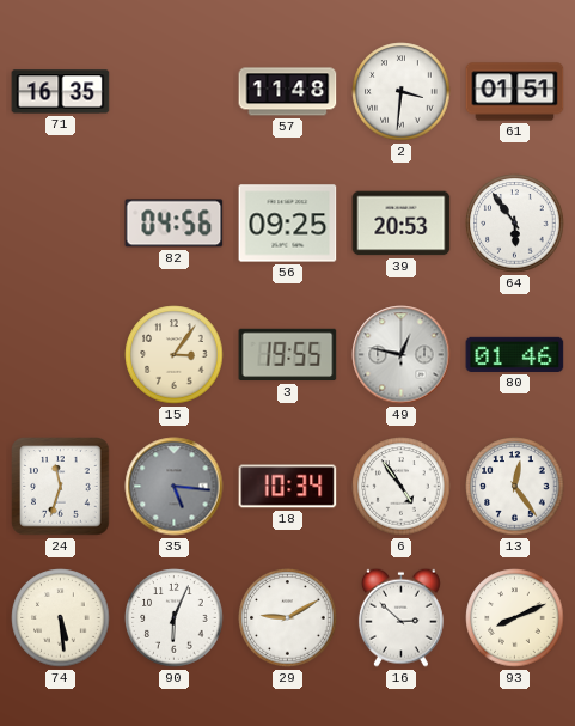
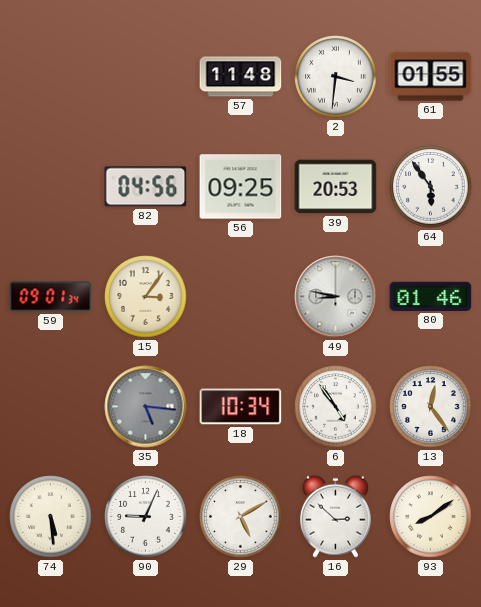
71: 16:35 -> none (61, 92)
61: 01:51 -> 01:55 (431, 77)
59: none -> 09:01 (51, 297)
3: 19:55 -> none (288, 355)
49: 12:47 -> 8:47 (336, 297)
24: 11:33 -> none (61, 487)
90: 6:04 -> 9:04 (146, 517)
29: 9:10 -> 5:10 (241, 517)
93: 8:11 -> 8:09 (431, 517)
